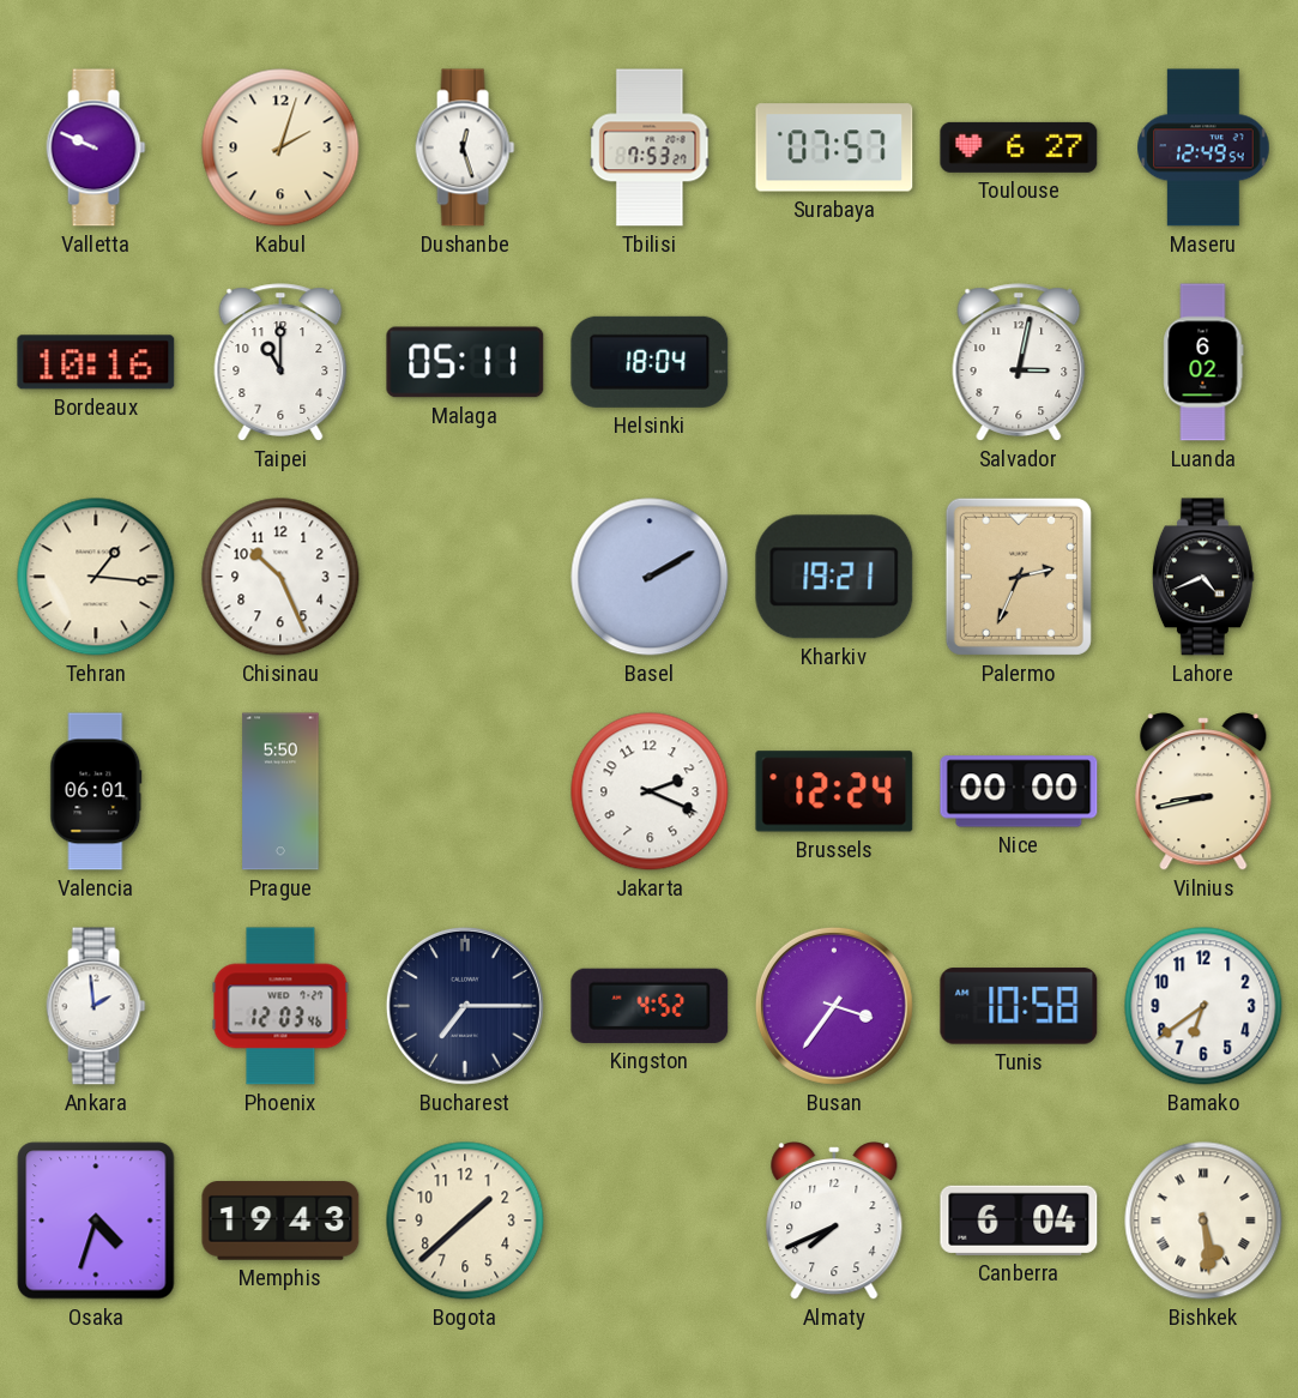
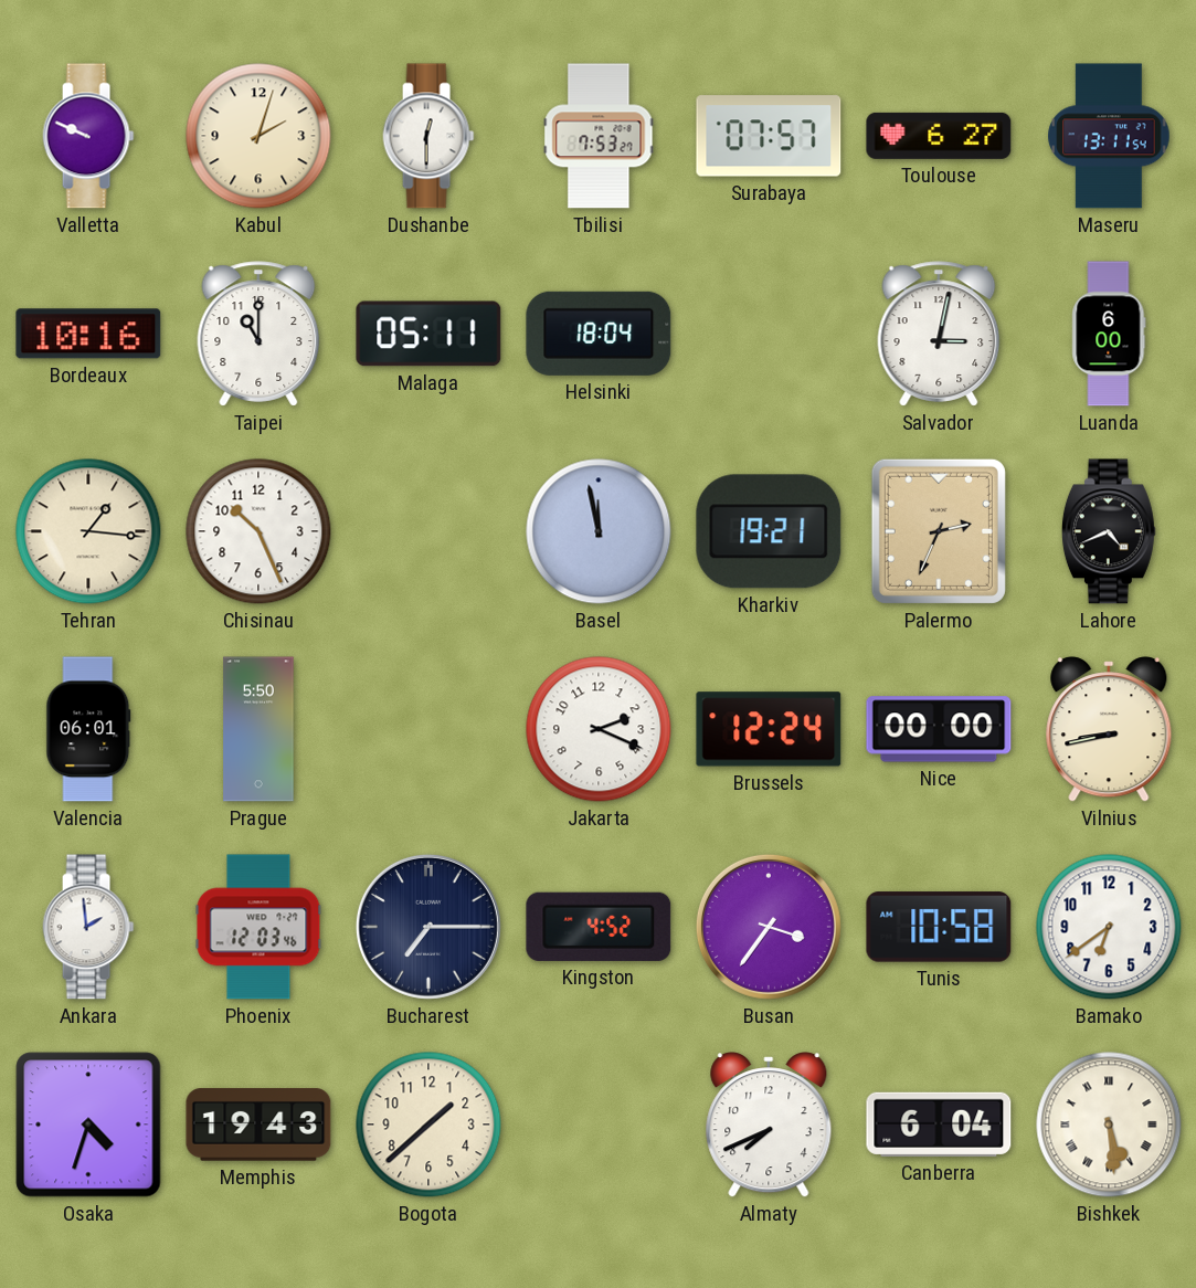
Dushanbe: 12:27 -> 12:30 (428, 136)
Maseru: 12:49 -> 13:11 (1109, 136)
Luanda: 6:02 -> 6:00 (1109, 334)
Basel: 2:10 -> 11:58 (599, 531)
